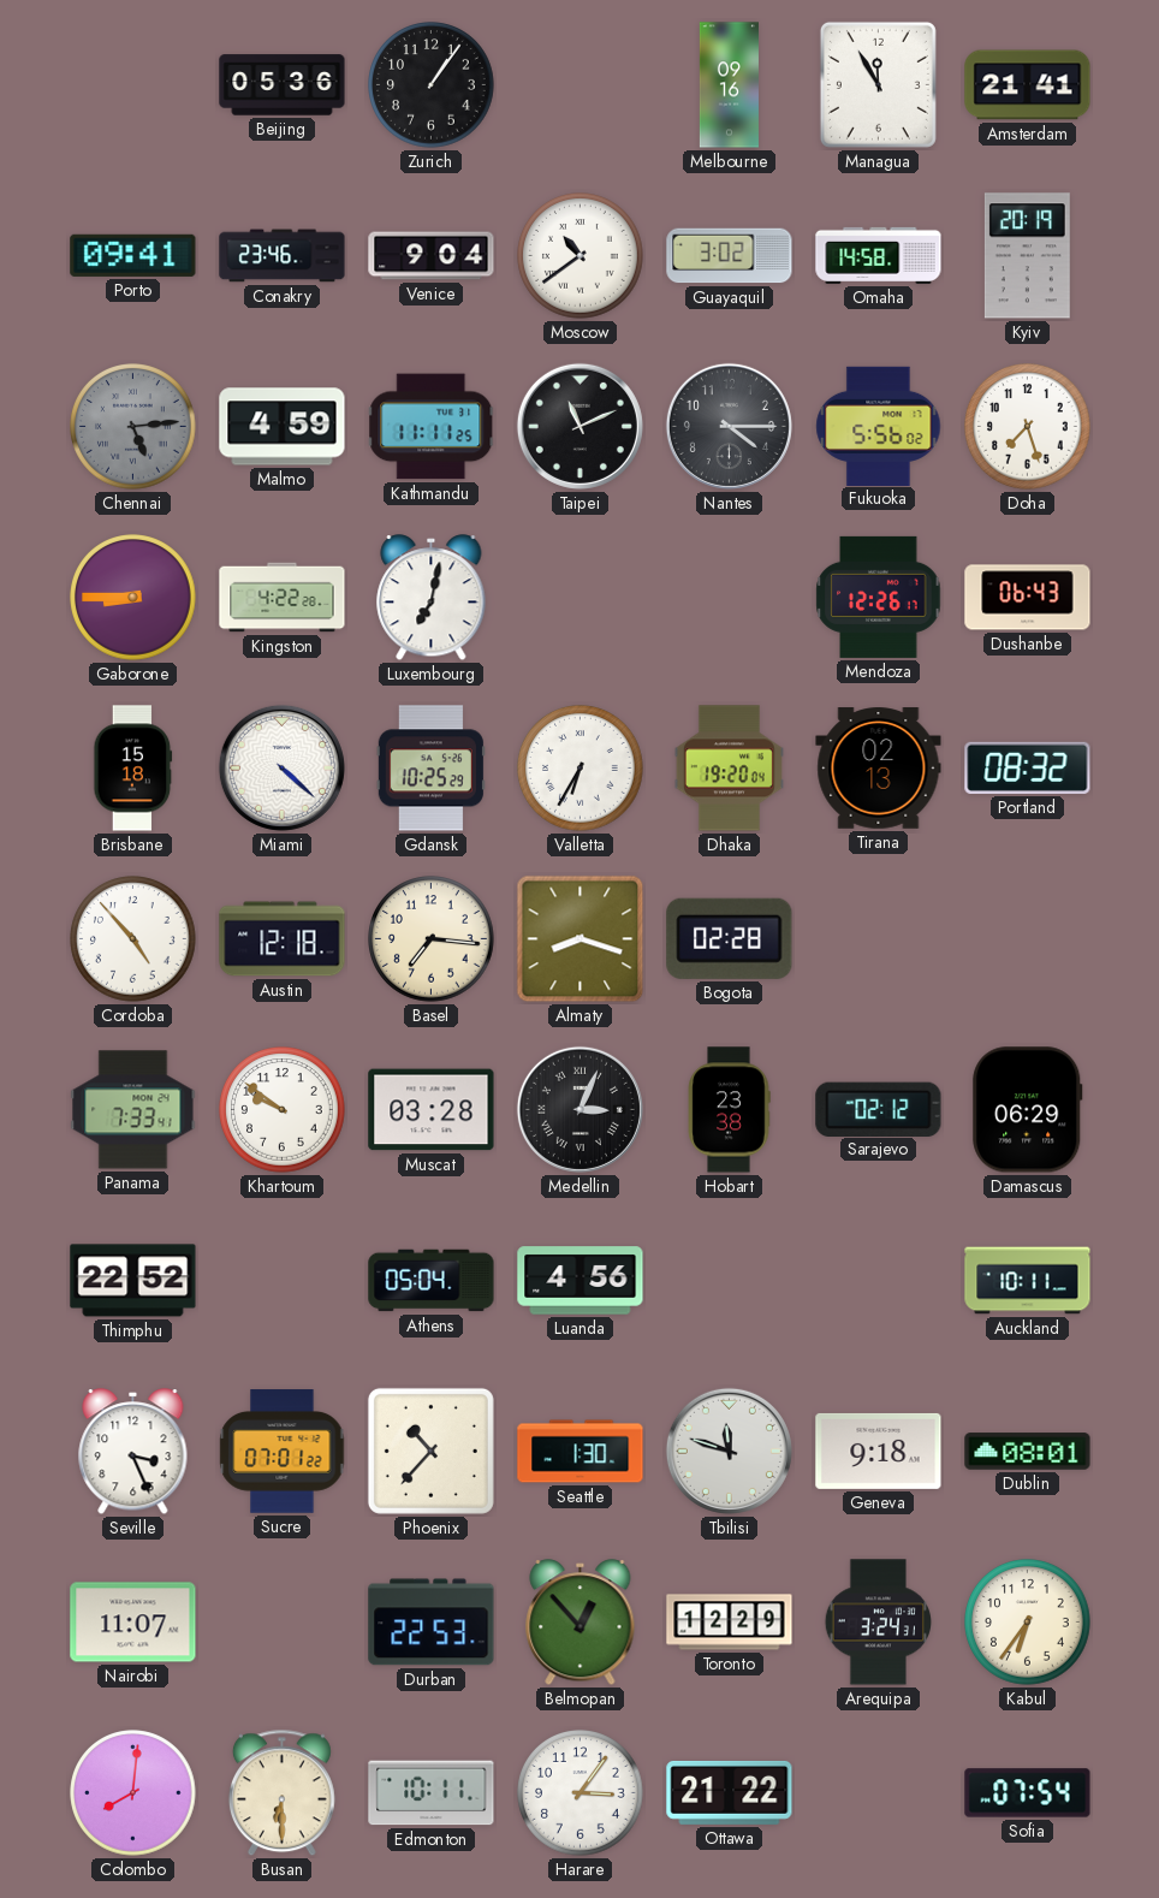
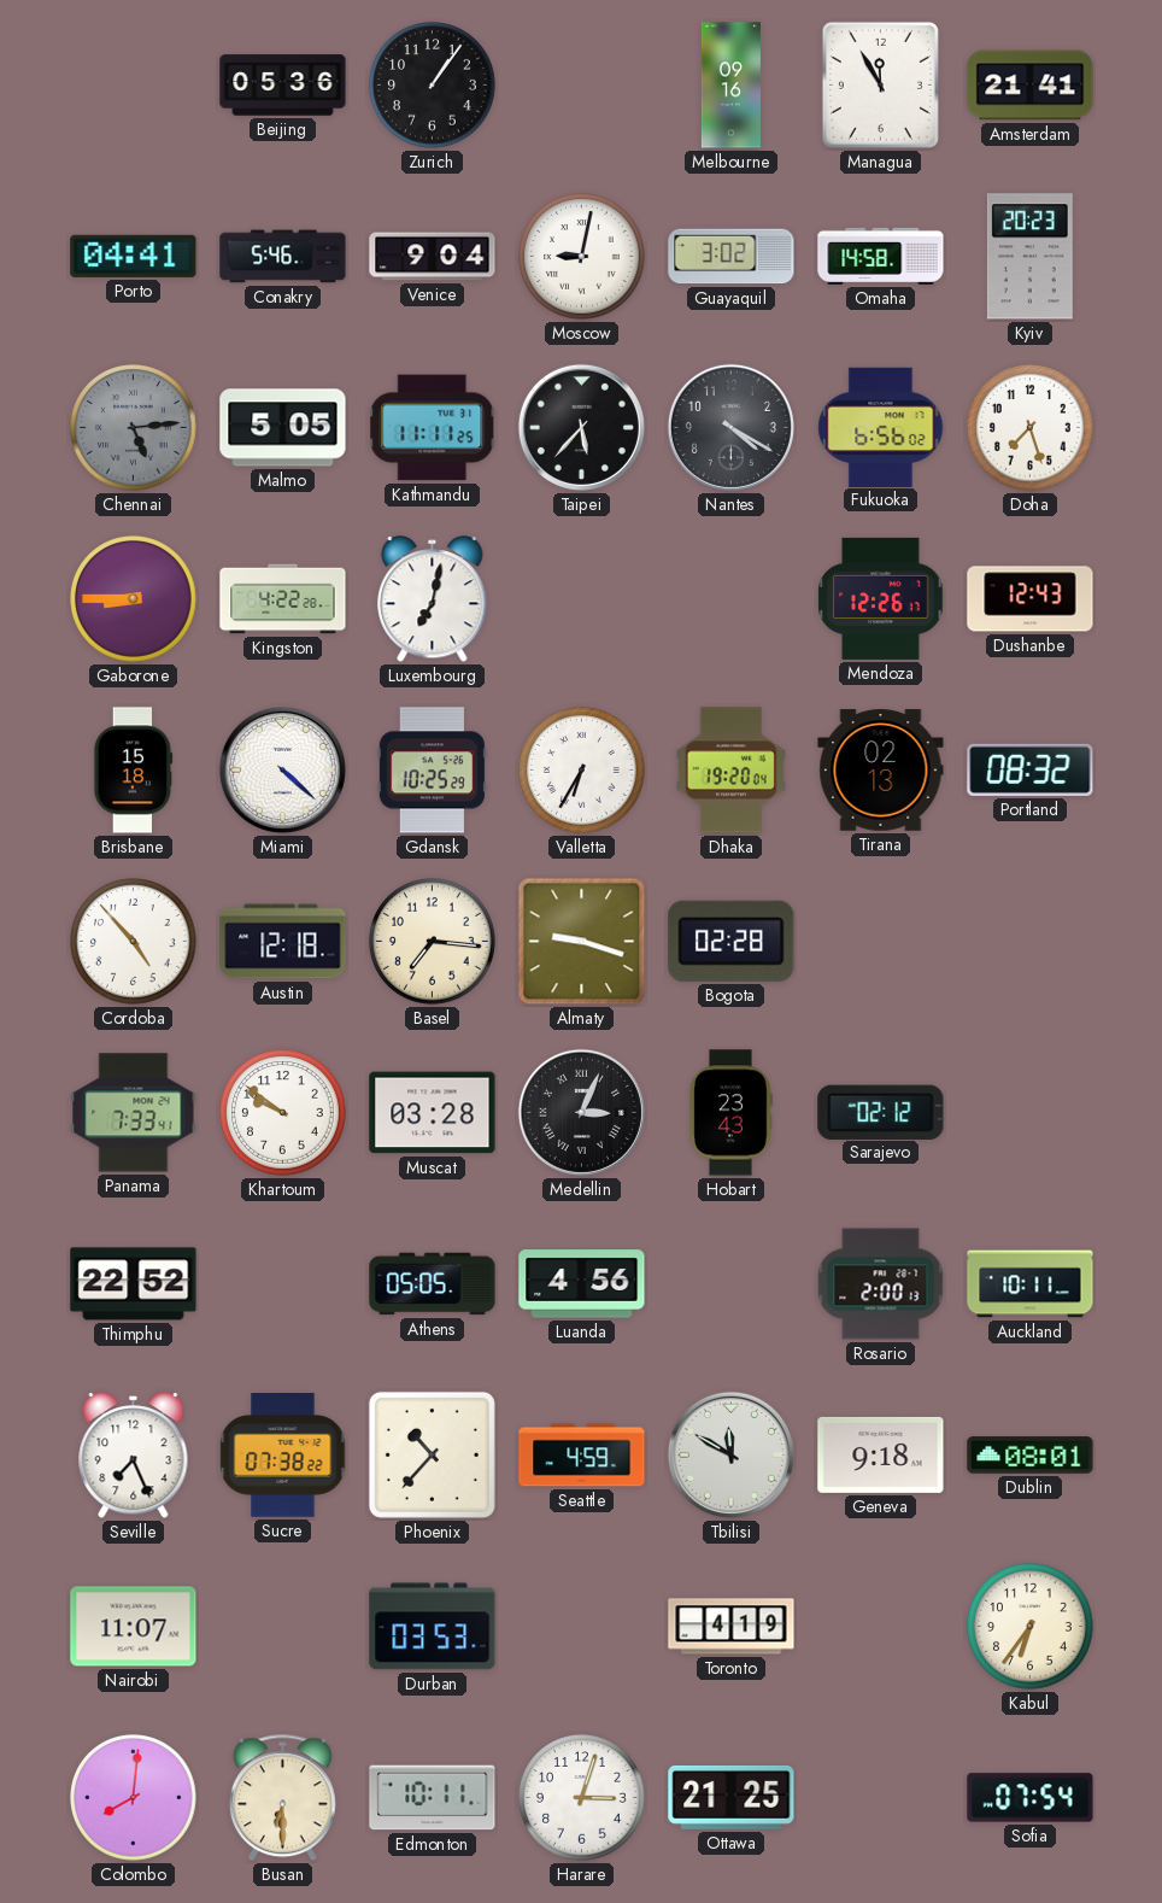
Porto: 09:41 -> 04:41 (134, 256)
Conakry: 23:46 -> 5:46 (283, 257)
Moscow: 10:39 -> 9:02 (582, 257)
Kyiv: 20:19 -> 20:23 (1029, 257)
Malmo: 4:59 -> 5:05 (283, 428)
Taipei: 11:11 -> 5:37 (581, 427)
Nantes: 4:15 -> 4:20 (730, 427)
Fukuoka: 5:56 -> 6:56 (881, 427)
Dushanbe: 06:43 -> 12:43 (1031, 599)
Almaty: 8:18 -> 9:18 (582, 942)
Hobart: 23:38 -> 23:43 (730, 1113)
Damascus: 06:29 -> none (1028, 1110)
Athens: 05:04 -> 05:05 (433, 1284)
Rosario: none -> 2:00 (881, 1284)
Seville: 3:26 -> 7:26 (134, 1456)
Sucre: 07:01 -> 07:38 (283, 1456)
Seattle: 1:30 -> 4:59 (582, 1456)
Tbilisi: 11:48 -> 11:50 (730, 1454)
Durban: 22:53 -> 03:53 (433, 1627)
Belmopan: 12:53 -> none (581, 1623)
Toronto: 12:29 -> 4:19 (732, 1627)
Arequipa: 3:24 -> none (878, 1623)
Harare: 3:06 -> 3:03 (582, 1798)
Ottawa: 21:22 -> 21:25 (732, 1797)
